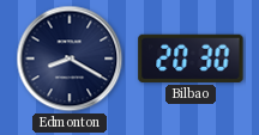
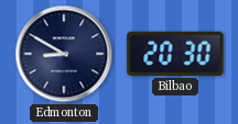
Edmonton: 8:20 -> 8:50 (64, 54)
